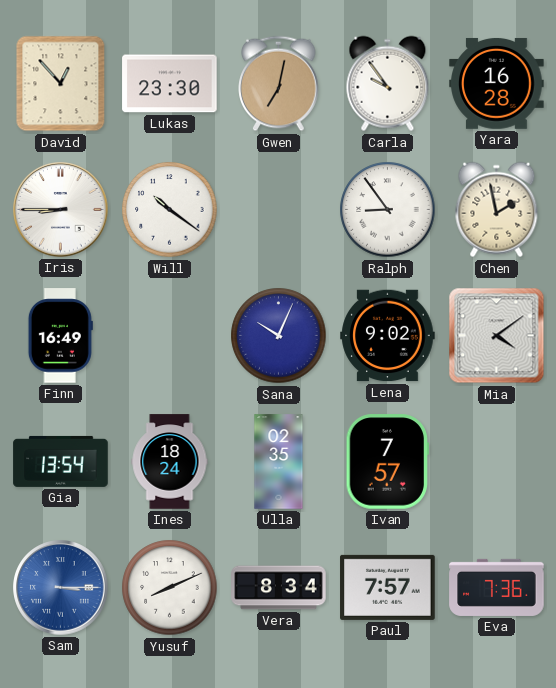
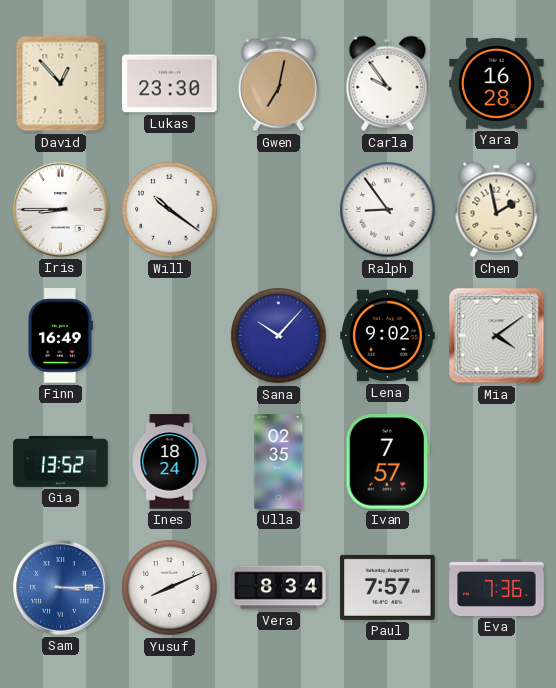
Sana: 10:04 -> 10:07 (279, 336)
Gia: 13:54 -> 13:52 (61, 461)
